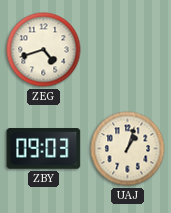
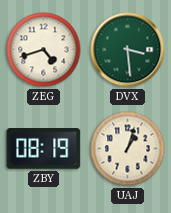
DVX: none -> 3:29 (128, 50)
ZBY: 09:03 -> 08:19 (44, 149)
